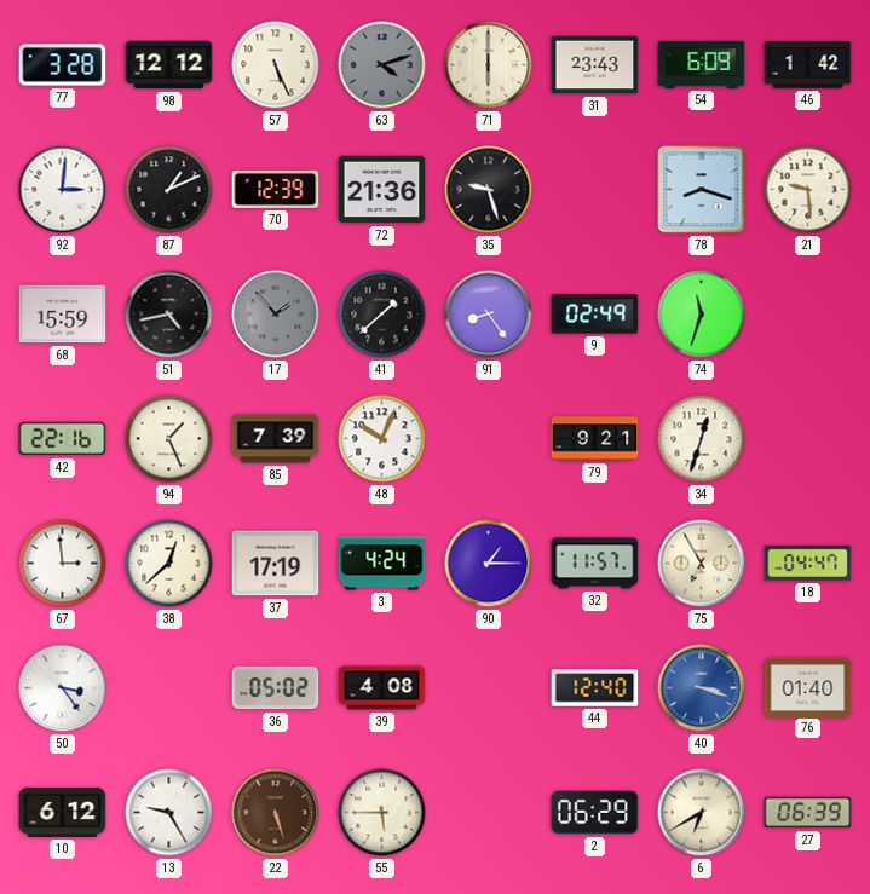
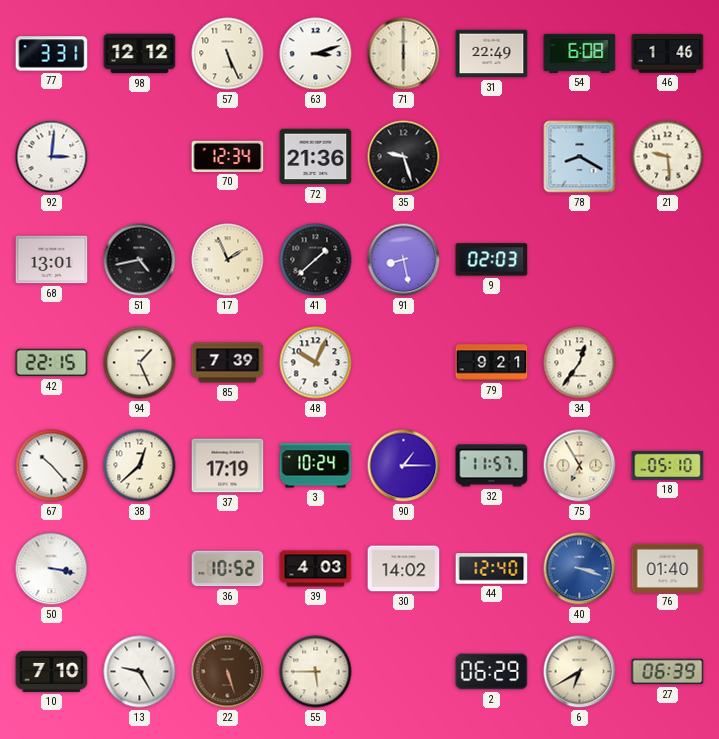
77: 3:28 -> 3:31 (52, 54)
63: 4:12 -> 3:12 (316, 54)
63 dial: grey -> white (316, 54)
31: 23:43 -> 22:49 (492, 54)
54: 6:09 -> 6:08 (580, 53)
46: 1:42 -> 1:46 (668, 54)
87: 1:11 -> none (169, 190)
70: 12:39 -> 12:34 (228, 156)
78: 8:18 -> 8:20 (580, 157)
68: 15:59 -> 13:01 (52, 260)
17: 1:53 -> 1:56 (228, 260)
17 dial: grey -> cream (228, 260)
91: 8:24 -> 8:28 (404, 260)
9: 02:49 -> 02:03 (492, 260)
74: 11:33 -> none (702, 315)
42: 22:16 -> 22:15 (52, 363)
34: 12:33 -> 12:36 (580, 363)
67: 2:59 -> 10:23 (52, 466)
3: 4:24 -> 10:24 (316, 466)
18: 04:47 -> 05:10 (668, 465)
50: 3:24 -> 3:17 (52, 569)
36: 05:02 -> 10:52 (228, 569)
39: 4:08 -> 4:03 (316, 569)
30: none -> 14:02 (404, 569)
10: 6:12 -> 7:10 (52, 671)
